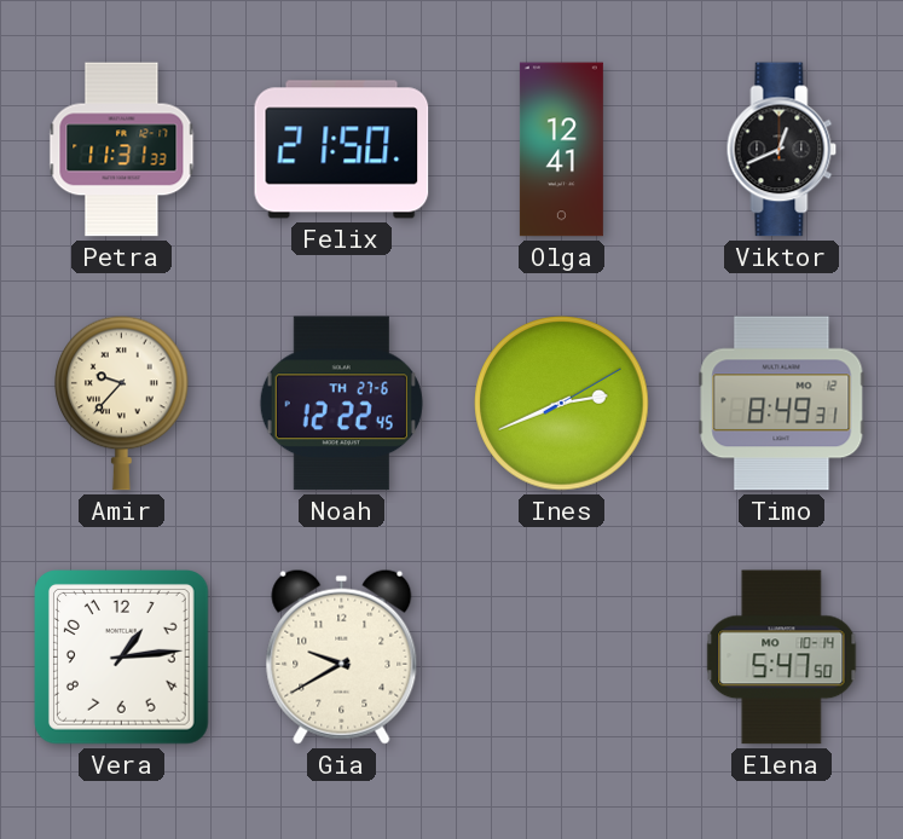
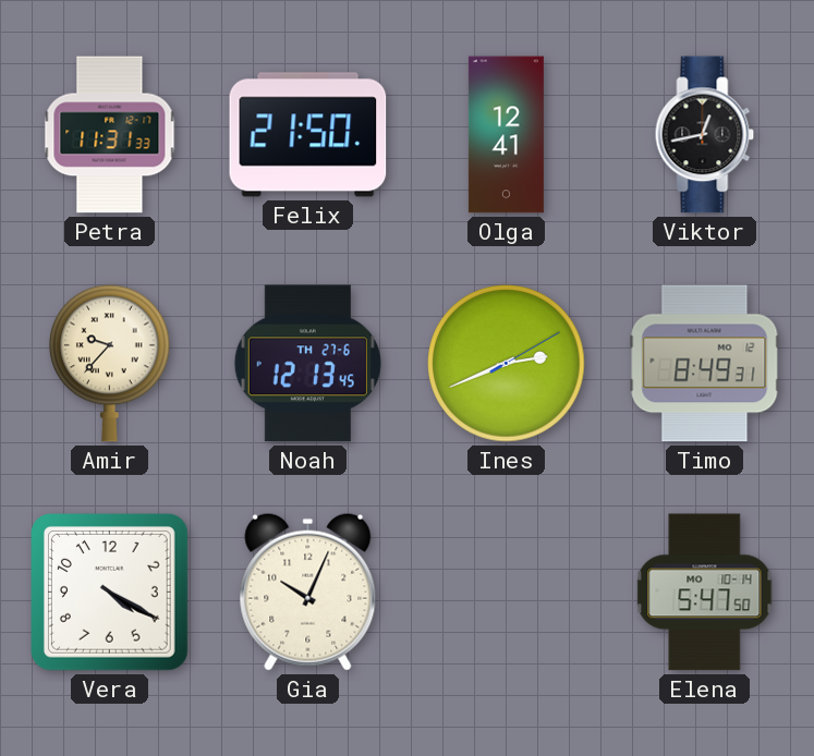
Viktor: 12:41 -> 12:43 (705, 135)
Noah: 12:22 -> 12:13 (307, 364)
Vera: 1:14 -> 4:20 (110, 593)
Gia: 9:40 -> 10:04 (308, 592)
